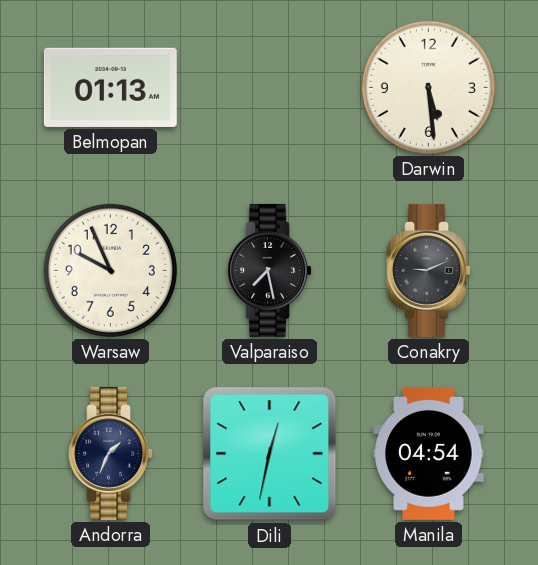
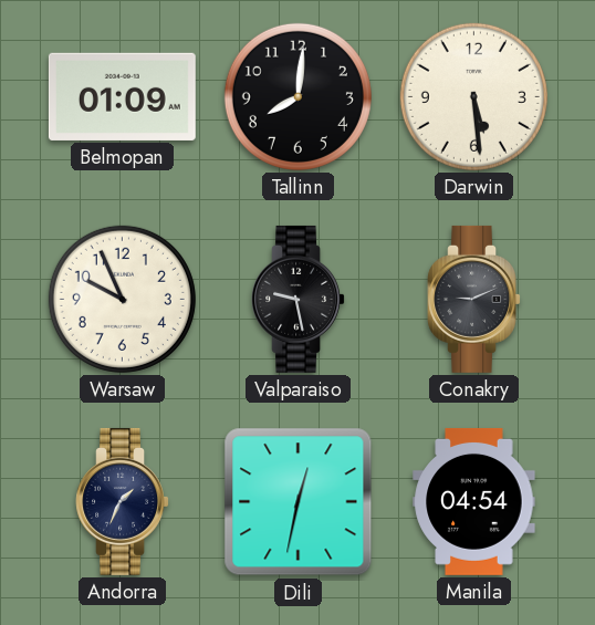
Belmopan: 01:13 -> 01:09 (122, 96)
Tallinn: none -> 8:01 (297, 96)
Valparaiso: 7:28 -> 9:28 (297, 299)
